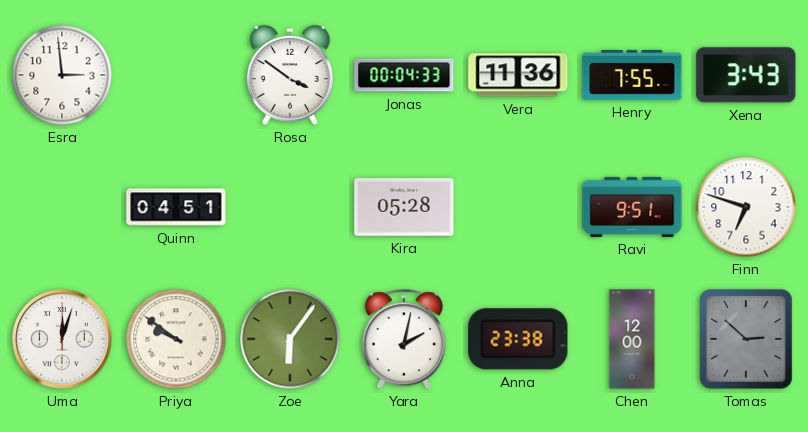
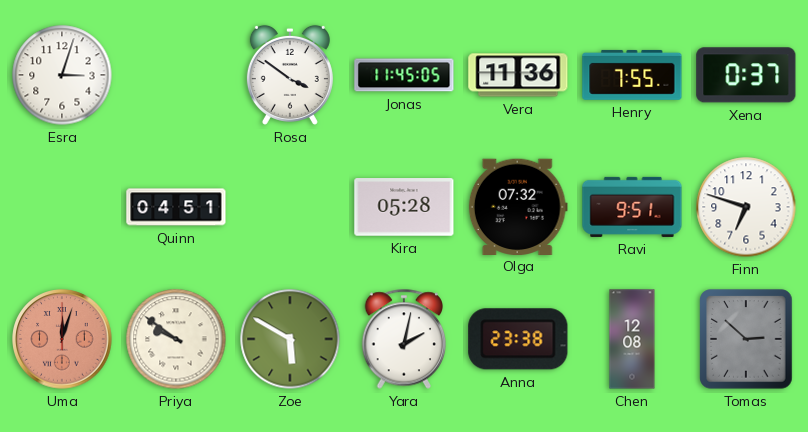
Esra: 2:59 -> 3:03 (62, 75)
Jonas: 00:04 -> 11:45 (404, 75)
Xena: 3:43 -> 0:37 (746, 75)
Olga: none -> 07:32 (518, 206)
Uma dial: white -> salmon (62, 339)
Zoe: 6:06 -> 5:50 (290, 339)
Chen: 12:00 -> 12:08 (632, 339)
